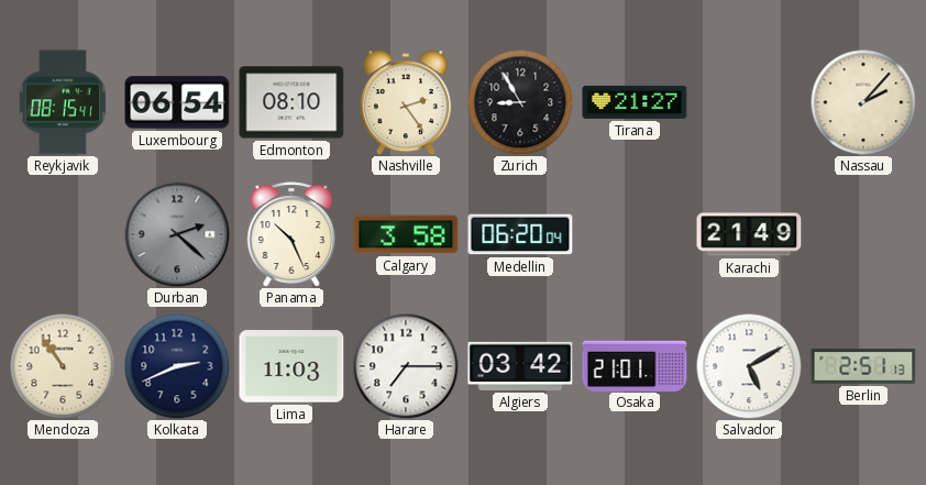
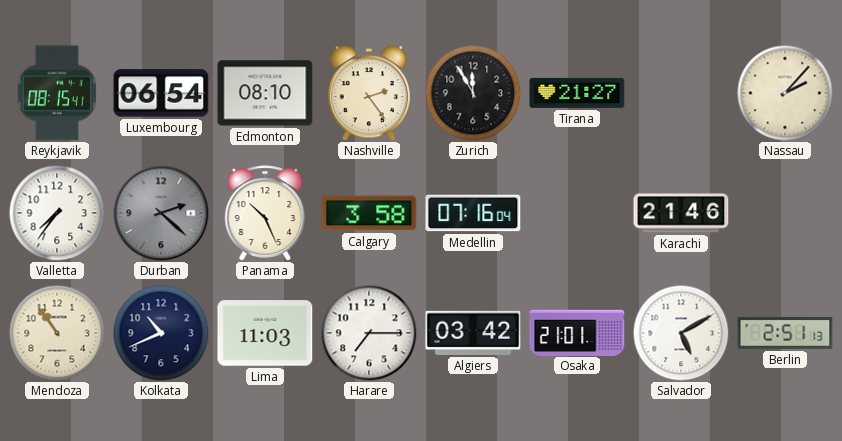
Zurich: 8:55 -> 11:55 (473, 93)
Valletta: none -> 7:36 (57, 213)
Medellin: 06:20 -> 07:16 (473, 213)
Karachi: 21:49 -> 21:46 (681, 213)
Kolkata: 2:41 -> 10:41 (161, 333)
